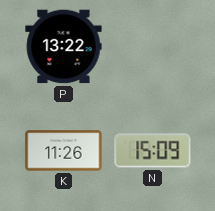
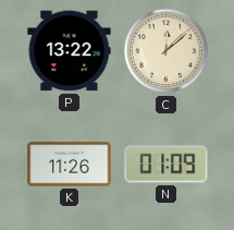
C: none -> 12:08 (167, 51)
N: 15:09 -> 01:09 (167, 165)
